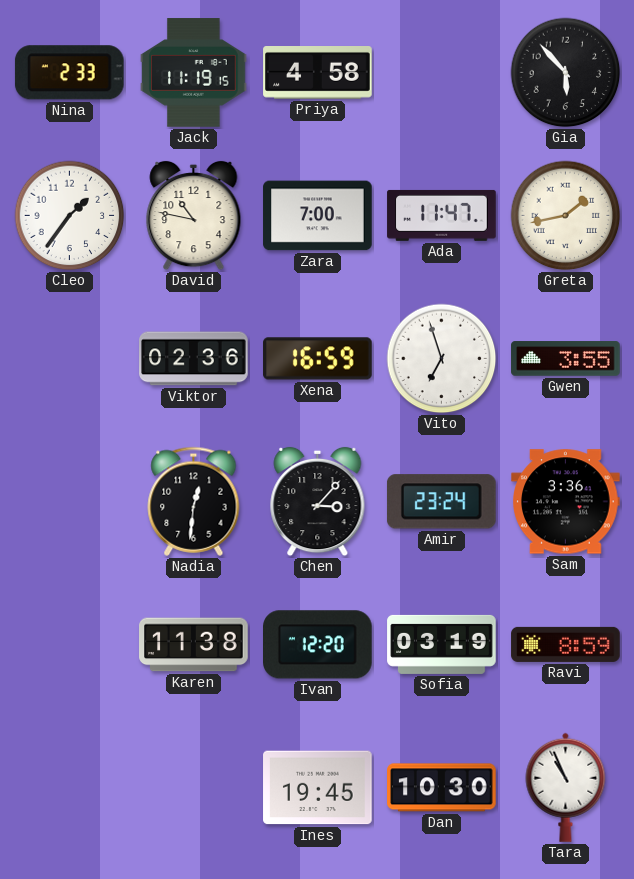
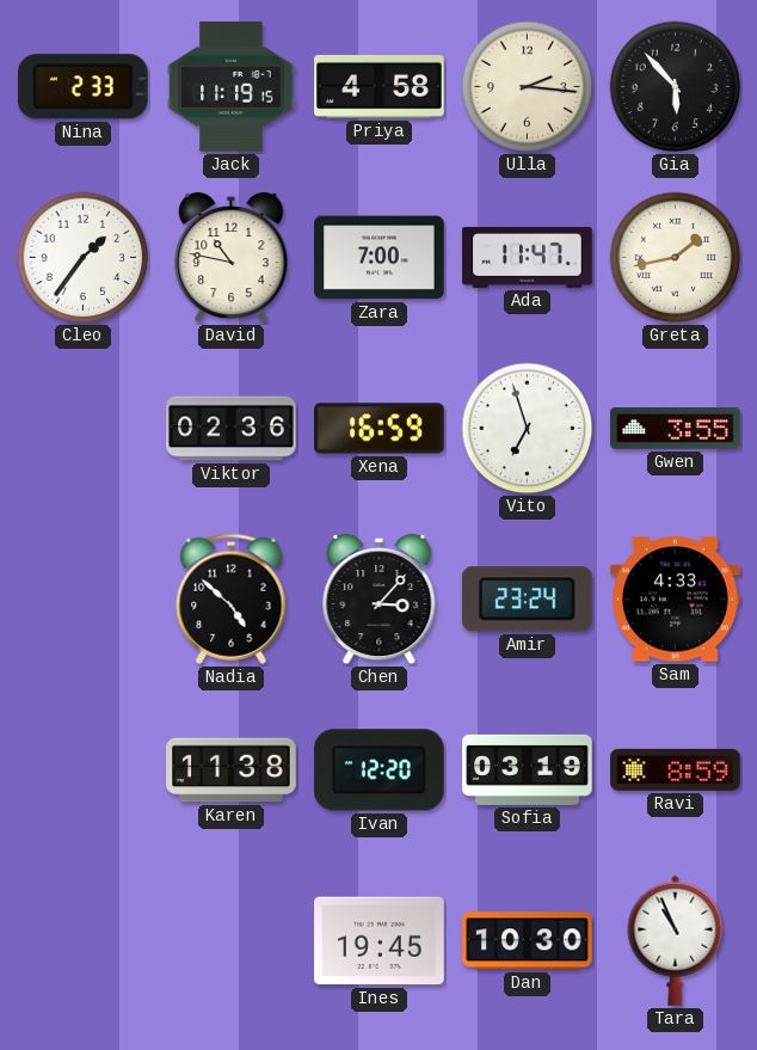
Ulla: none -> 2:16 (528, 87)
Nadia: 12:31 -> 4:52 (232, 598)
Sam: 3:36 -> 4:33 (676, 600)
